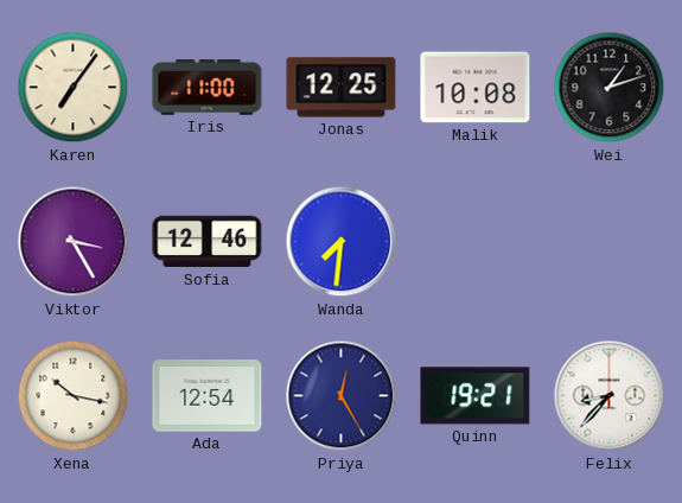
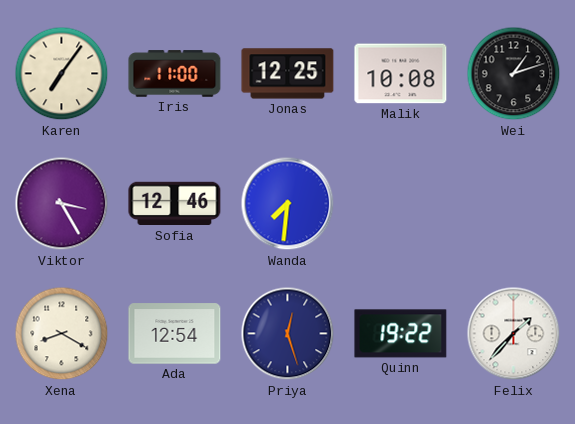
Xena: 10:17 -> 8:20 (62, 334)
Priya: 12:25 -> 12:27 (288, 334)
Quinn: 19:21 -> 19:22 (401, 334)
Felix: 8:37 -> 1:37 (514, 334)
